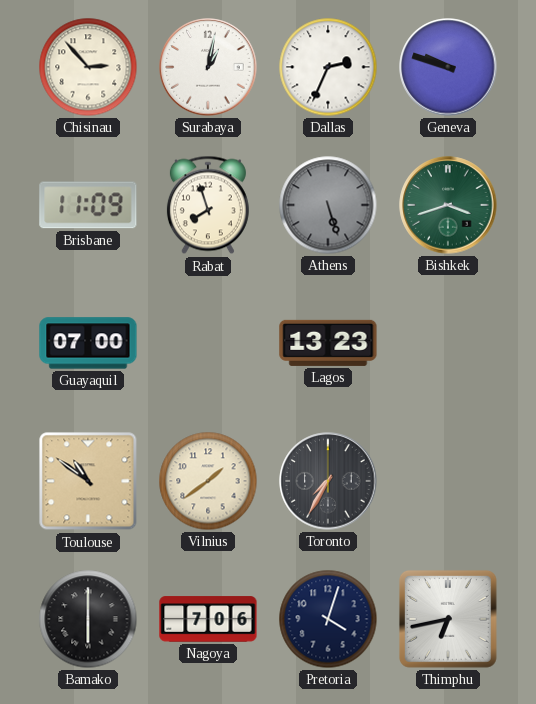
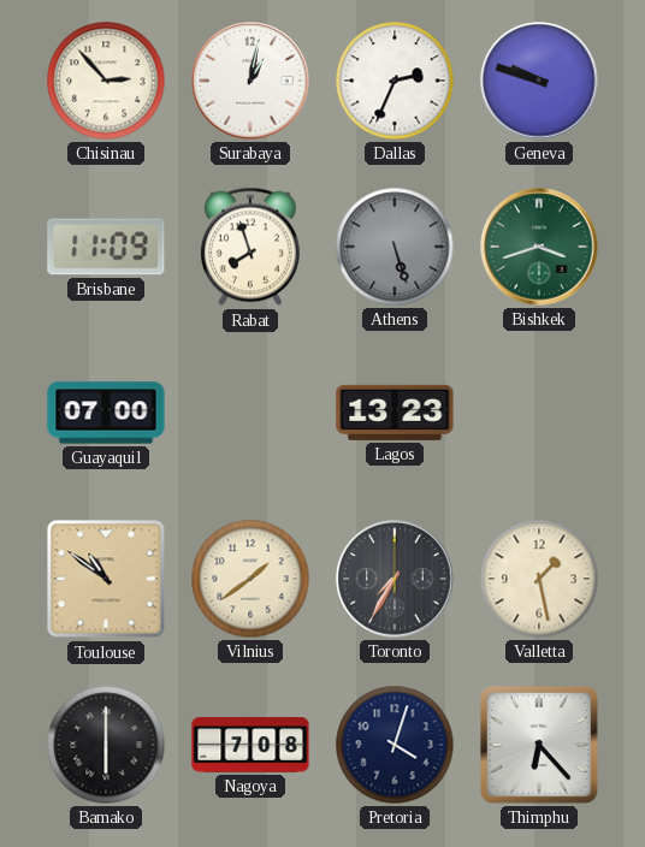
Valletta: none -> 1:28 (539, 579)
Nagoya: 7:06 -> 7:08 (250, 745)
Thimphu: 6:43 -> 6:23 (539, 745)
